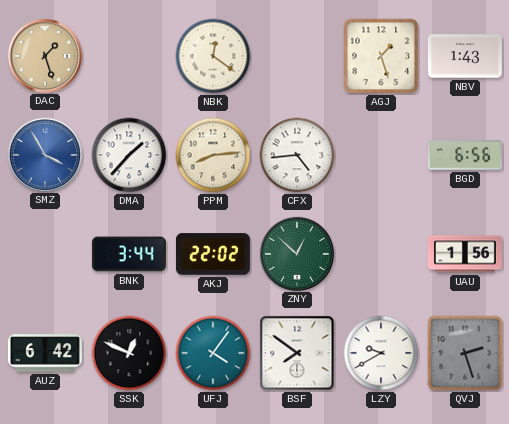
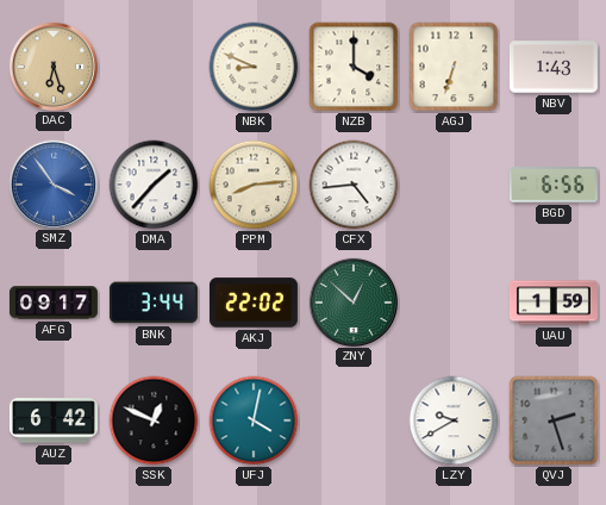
DAC: 1:27 -> 6:27 (52, 66)
NBK: 12:21 -> 8:49 (254, 67)
NZB: none -> 4:00 (354, 67)
AGJ: 1:27 -> 6:33 (454, 67)
SMZ: 3:55 -> 3:54 (52, 183)
AFG: none -> 09:17 (54, 303)
UAU: 1:56 -> 1:59 (554, 303)
UFJ: 4:06 -> 4:02 (254, 420)
BSF: 7:51 -> none (297, 353)
